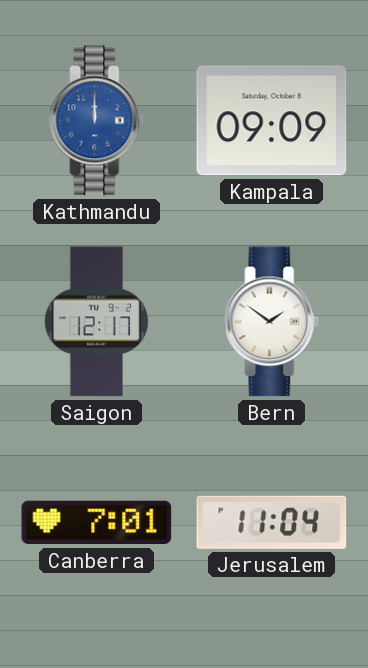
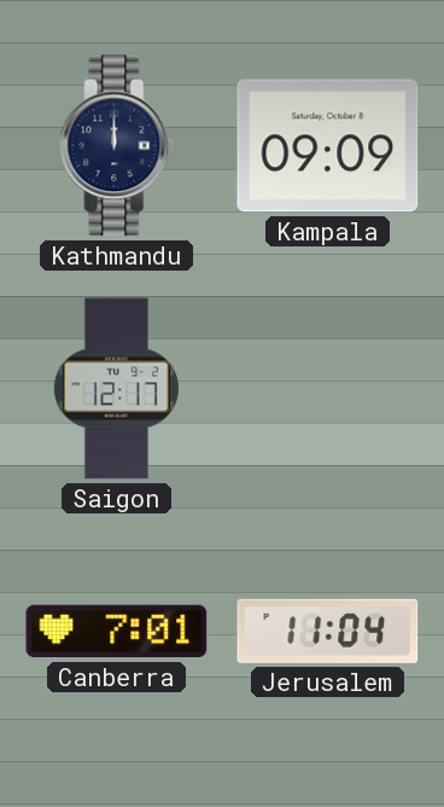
Kathmandu dial: blue -> navy (117, 146)
Bern: 1:51 -> none (272, 322)
